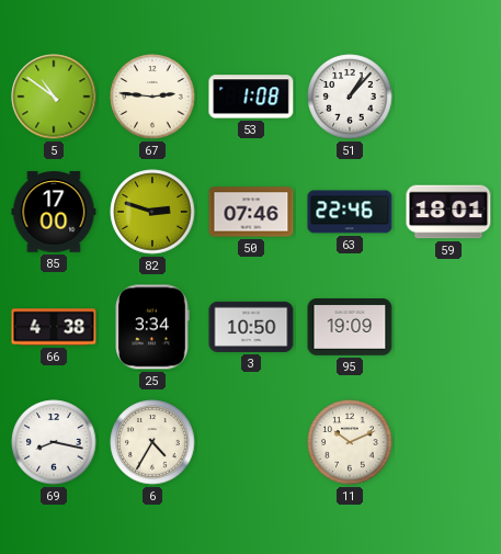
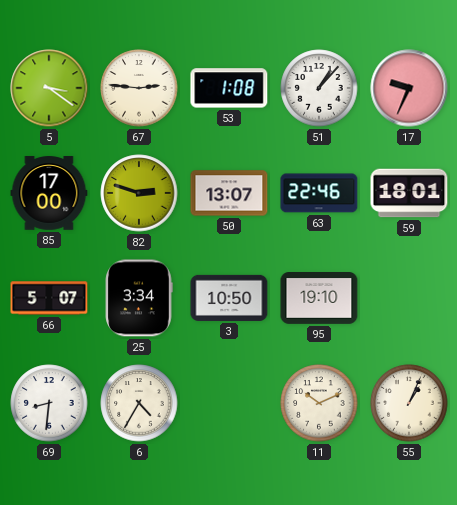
5: 10:51 -> 3:21 (49, 88)
17: none -> 9:34 (409, 88)
50: 07:46 -> 13:07 (229, 193)
66: 4:38 -> 5:07 (49, 298)
95: 19:09 -> 19:10 (319, 299)
69: 8:17 -> 8:31 (49, 403)
55: none -> 1:04 (409, 403)
